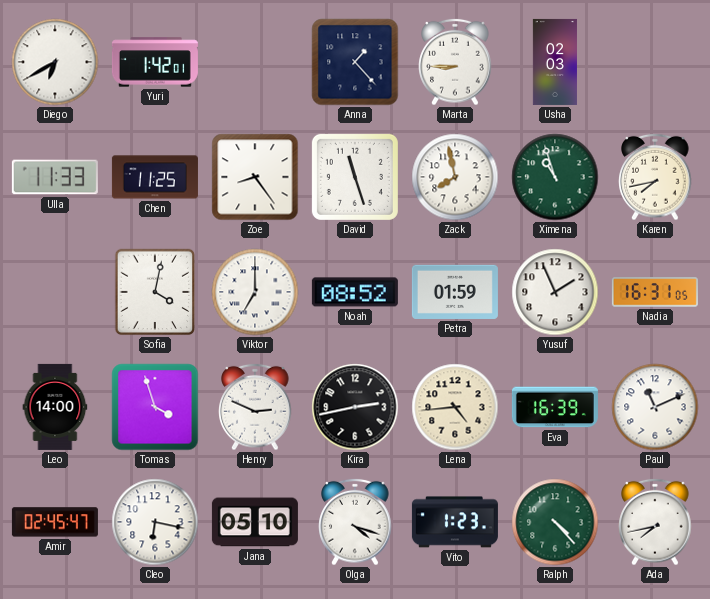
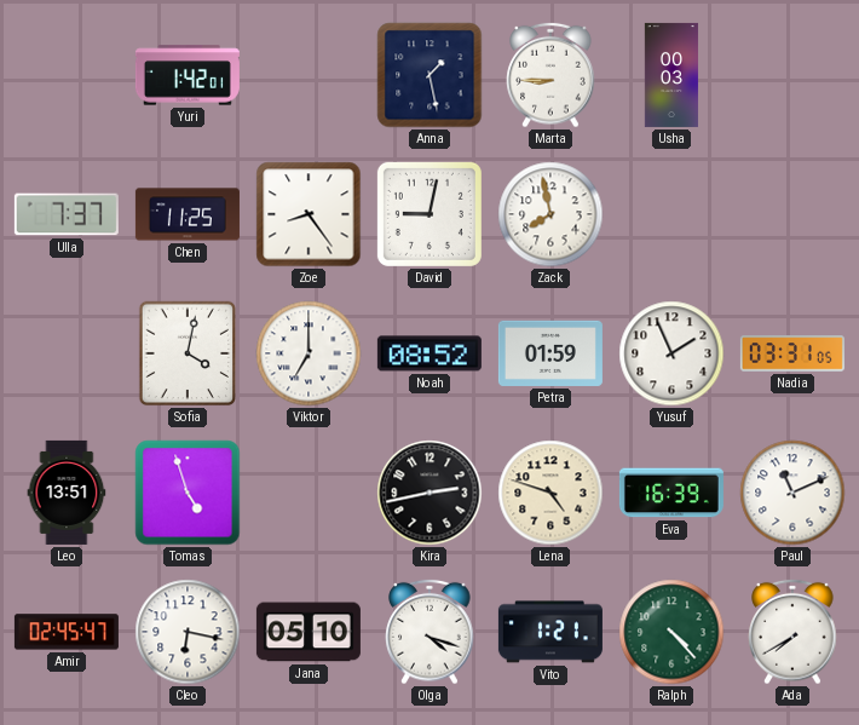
Diego: 6:40 -> none (55, 62)
Anna: 1:23 -> 1:28 (429, 75)
Usha: 02:03 -> 00:03 (671, 75)
Ulla: 11:33 -> 7:37 (67, 214)
David: 11:27 -> 9:02 (429, 214)
Ximena: 10:57 -> none (555, 177)
Karen: 7:43 -> none (655, 177)
Nadia: 16:31 -> 03:31 (792, 353)
Leo: 14:00 -> 13:51 (67, 493)
Tomas: 3:57 -> 4:57 (188, 493)
Henry: 2:49 -> none (255, 407)
Lena: 4:44 -> 4:48 (550, 493)
Vito: 1:23 -> 1:21 (550, 632)
Ada: 7:43 -> 7:40 (792, 632)
